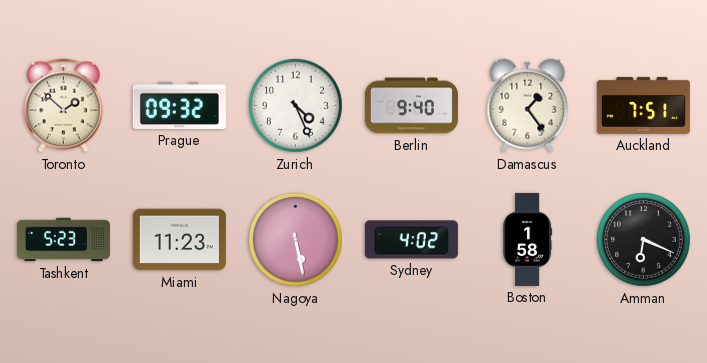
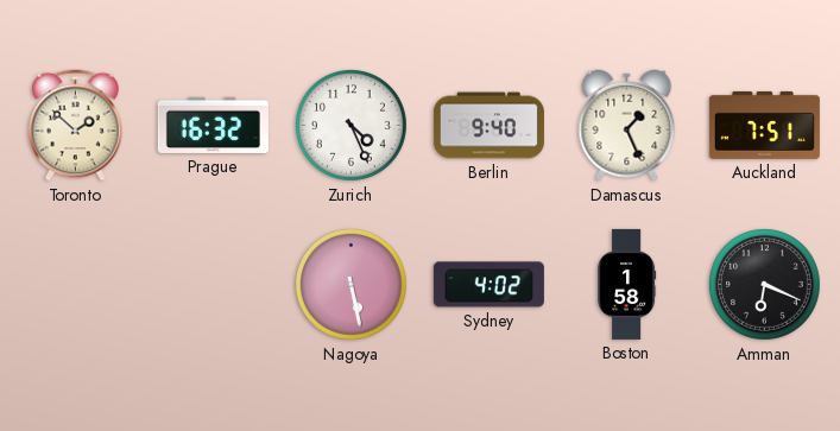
Prague: 09:32 -> 16:32 (213, 125)
Damascus: 1:24 -> 1:26 (627, 126)
Tashkent: 5:23 -> none (63, 240)
Miami: 11:23 -> none (179, 240)
